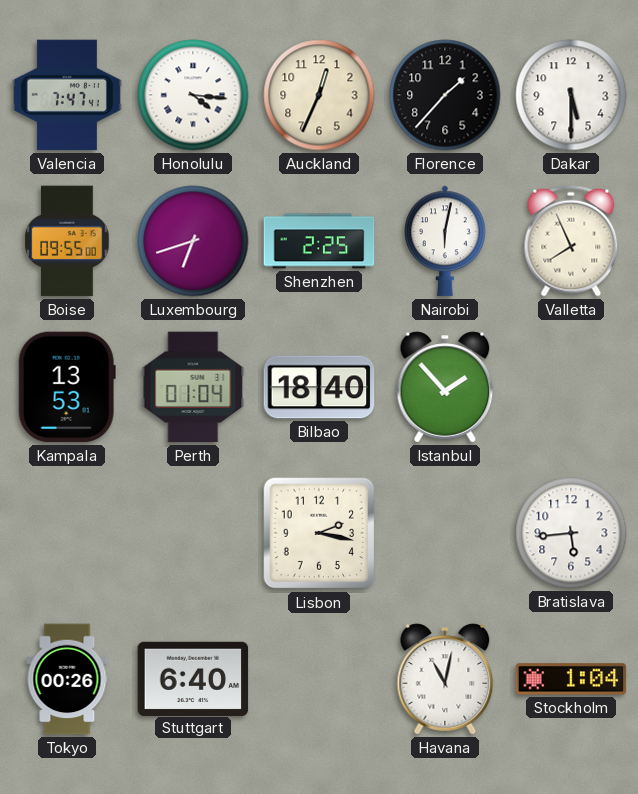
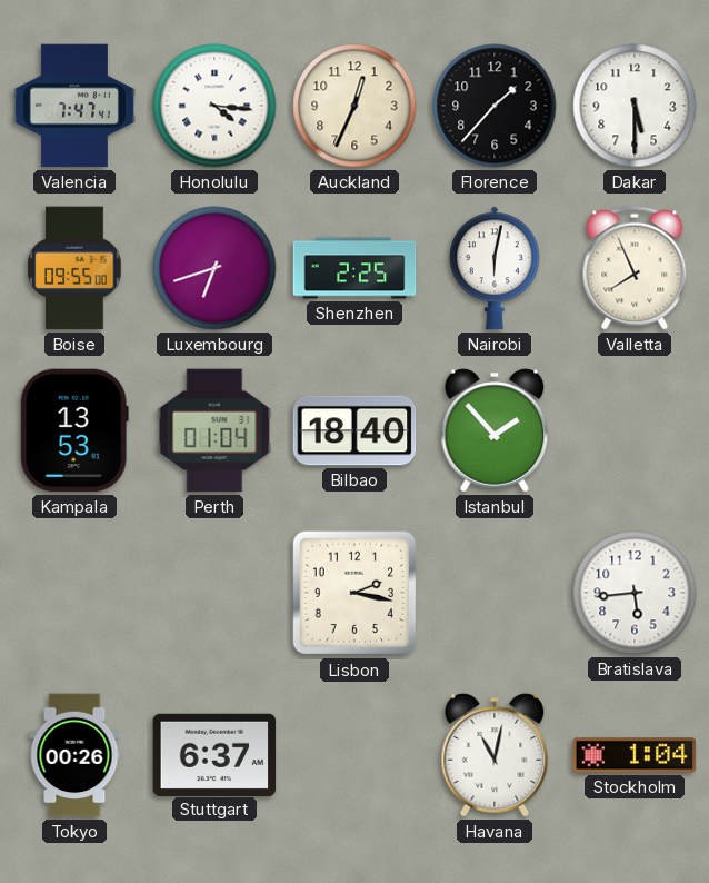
Stuttgart: 6:40 -> 6:37 (214, 754)
